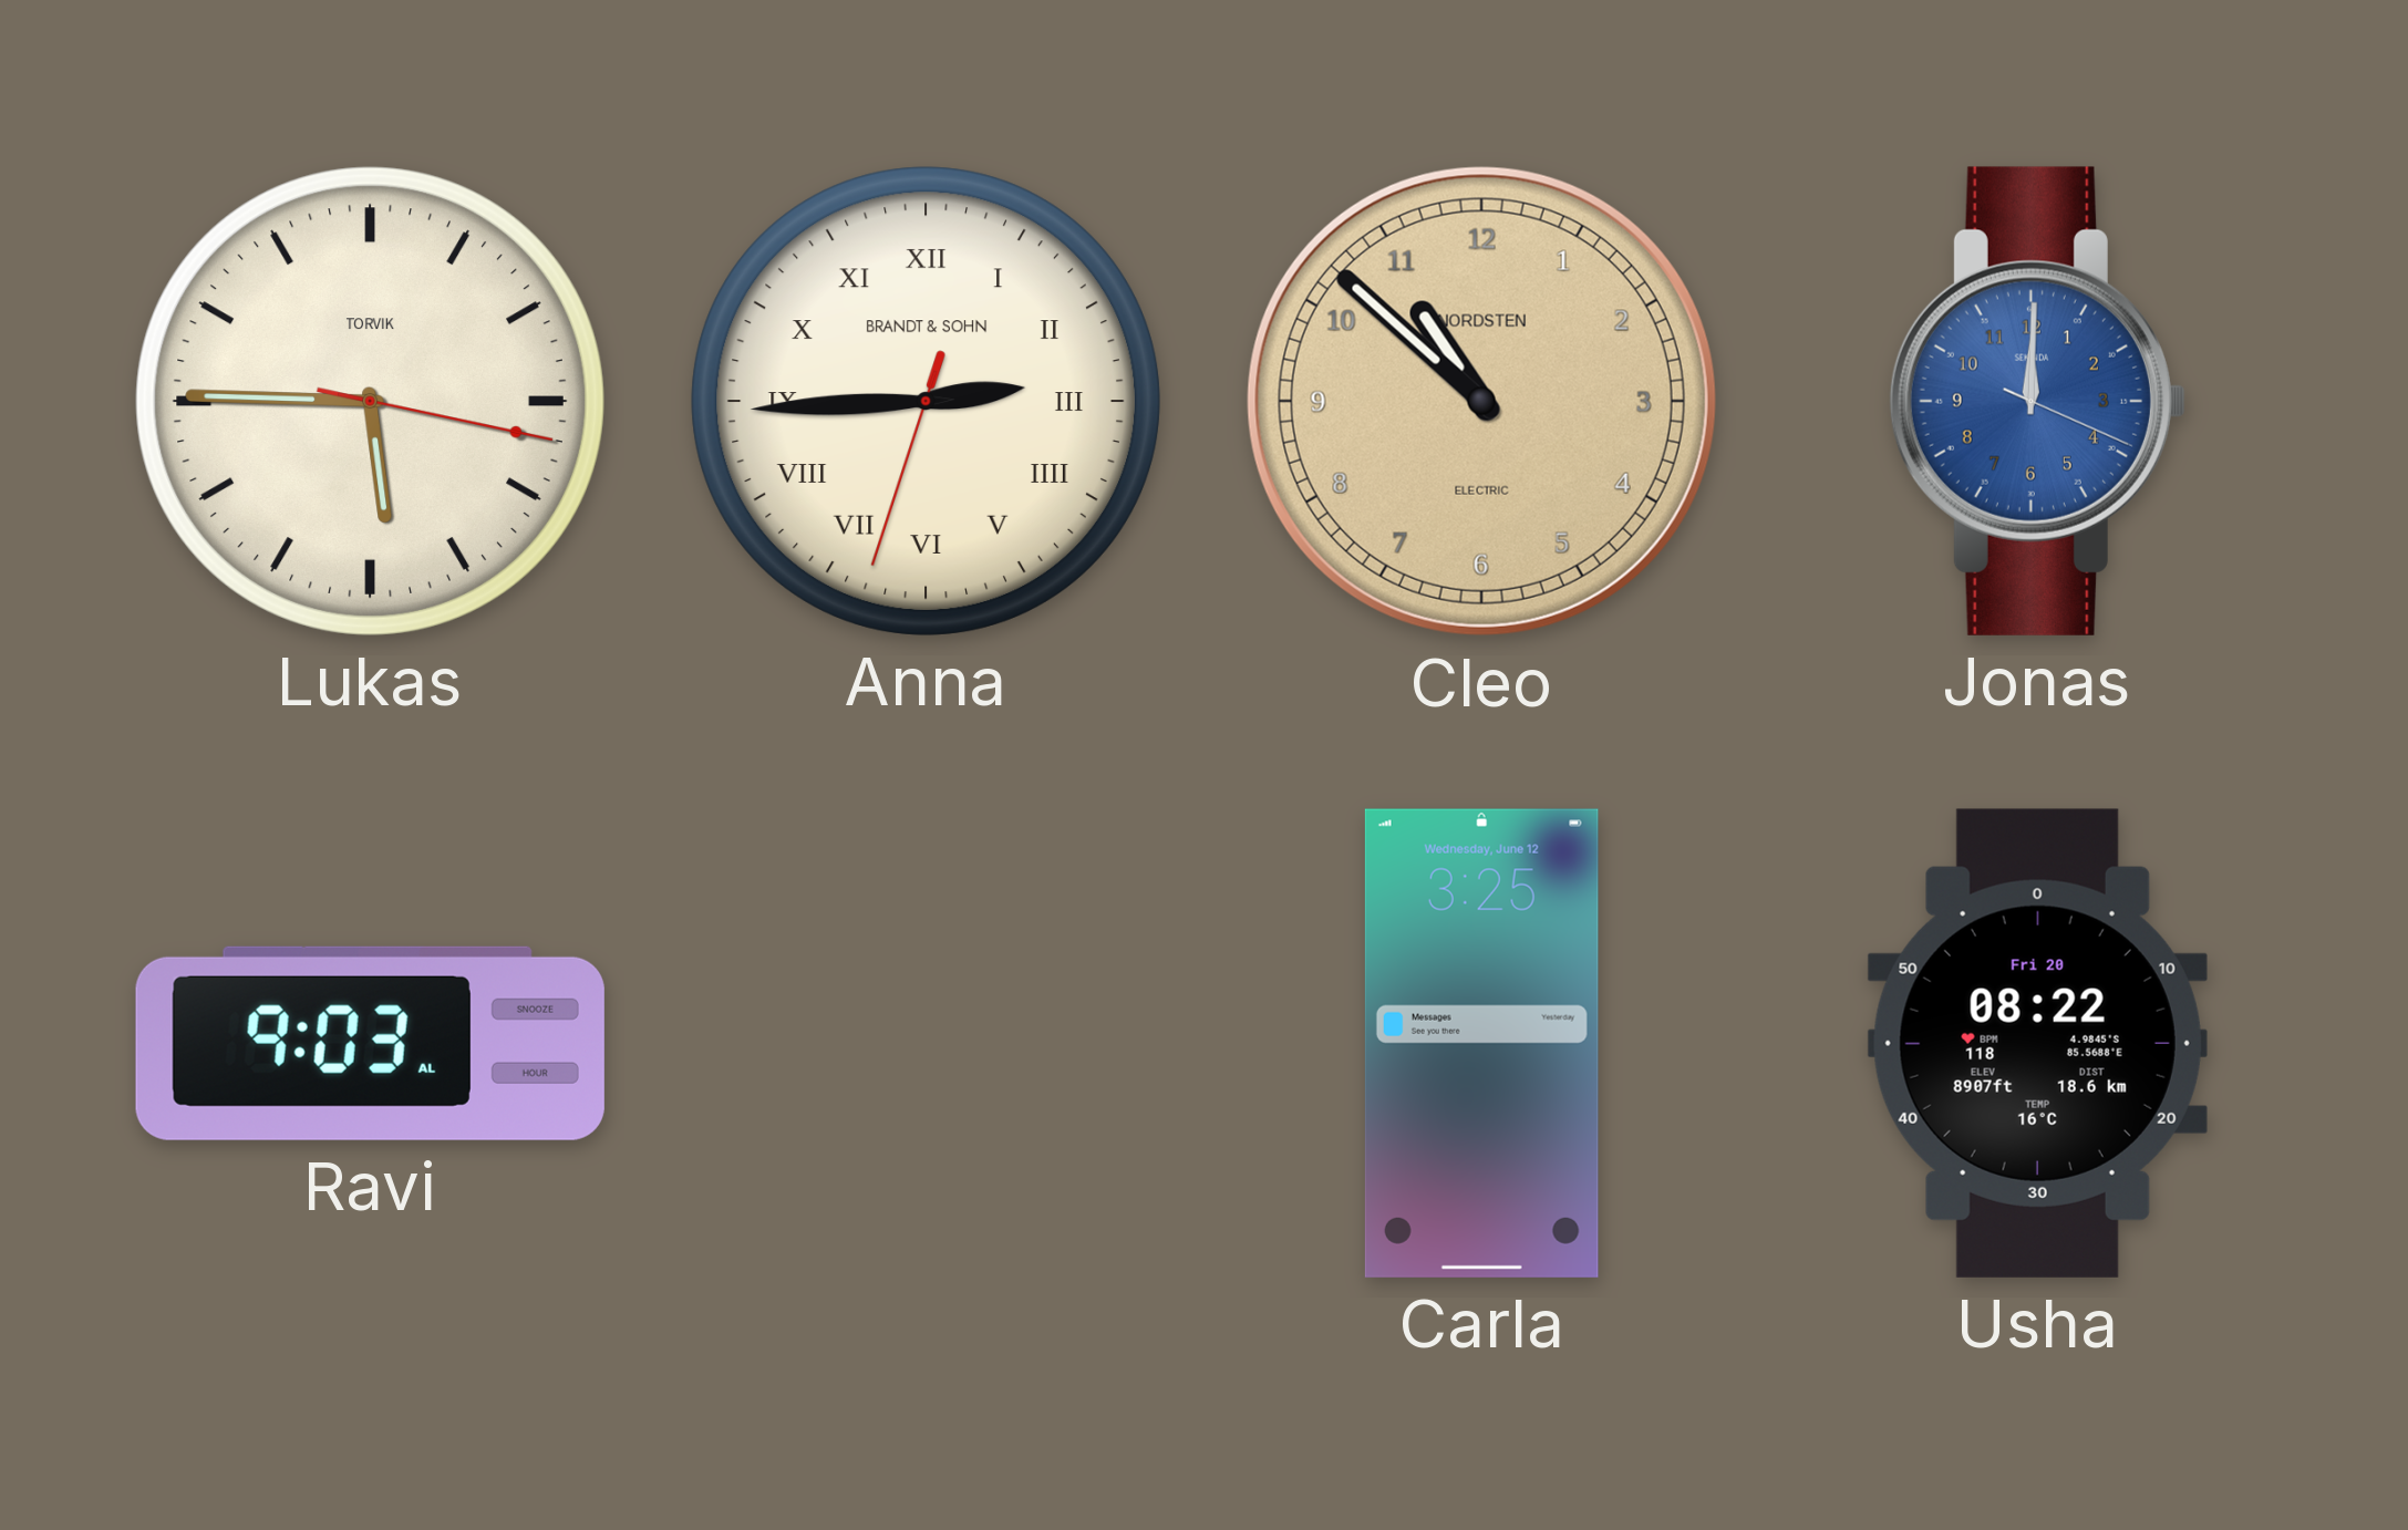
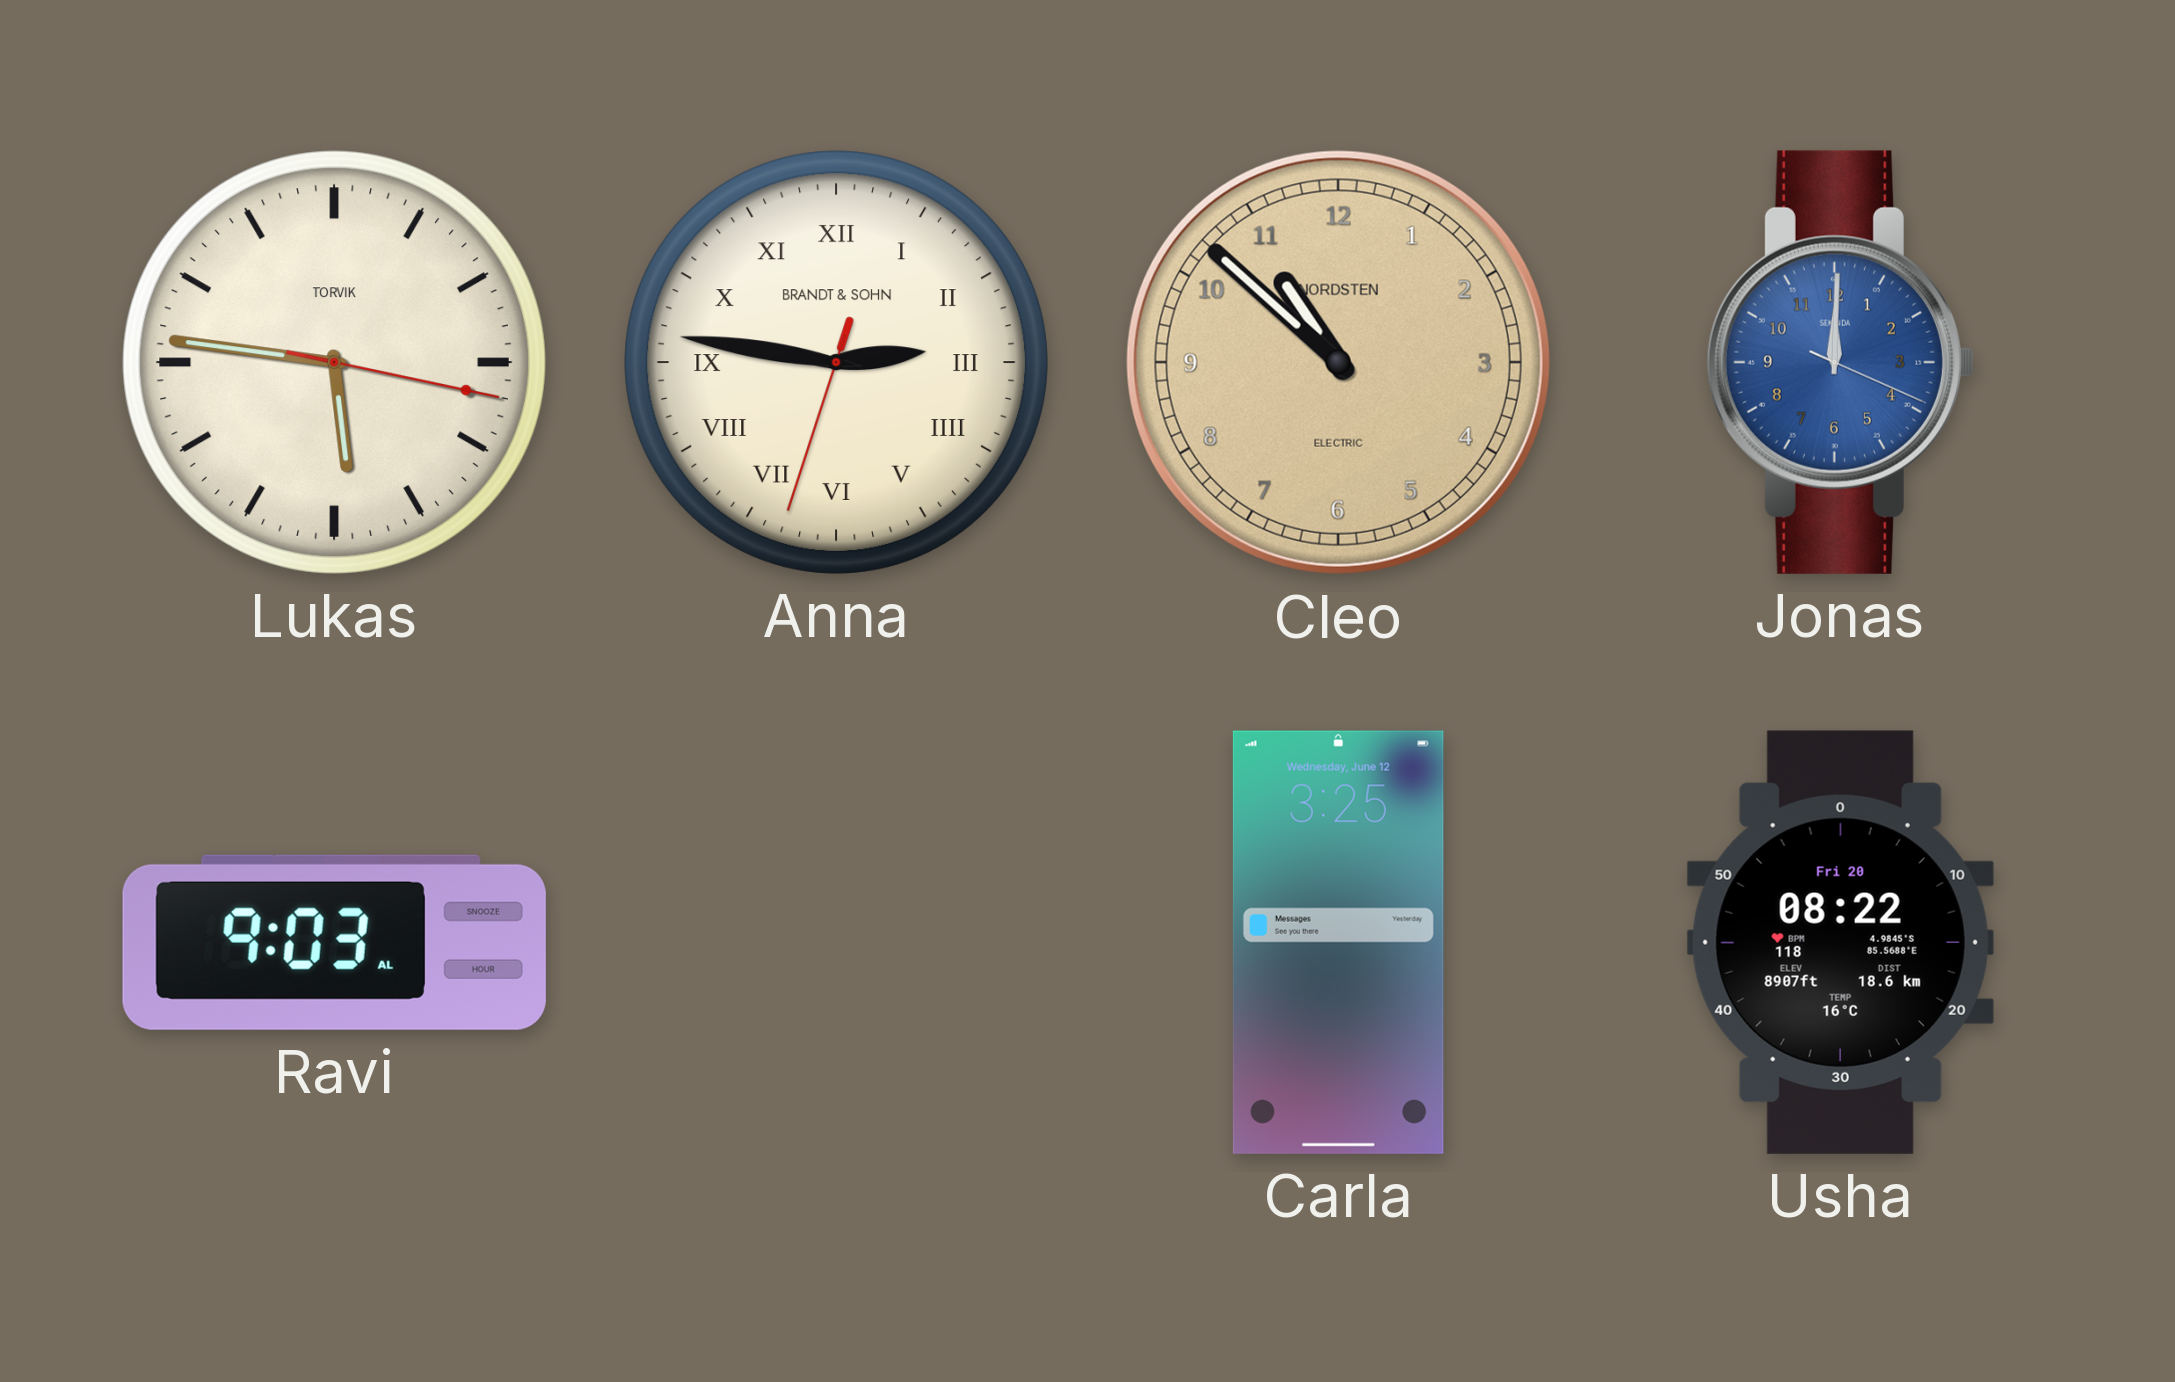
Lukas: 5:45 -> 5:46 (334, 362)
Anna: 2:44 -> 2:46 (836, 362)
